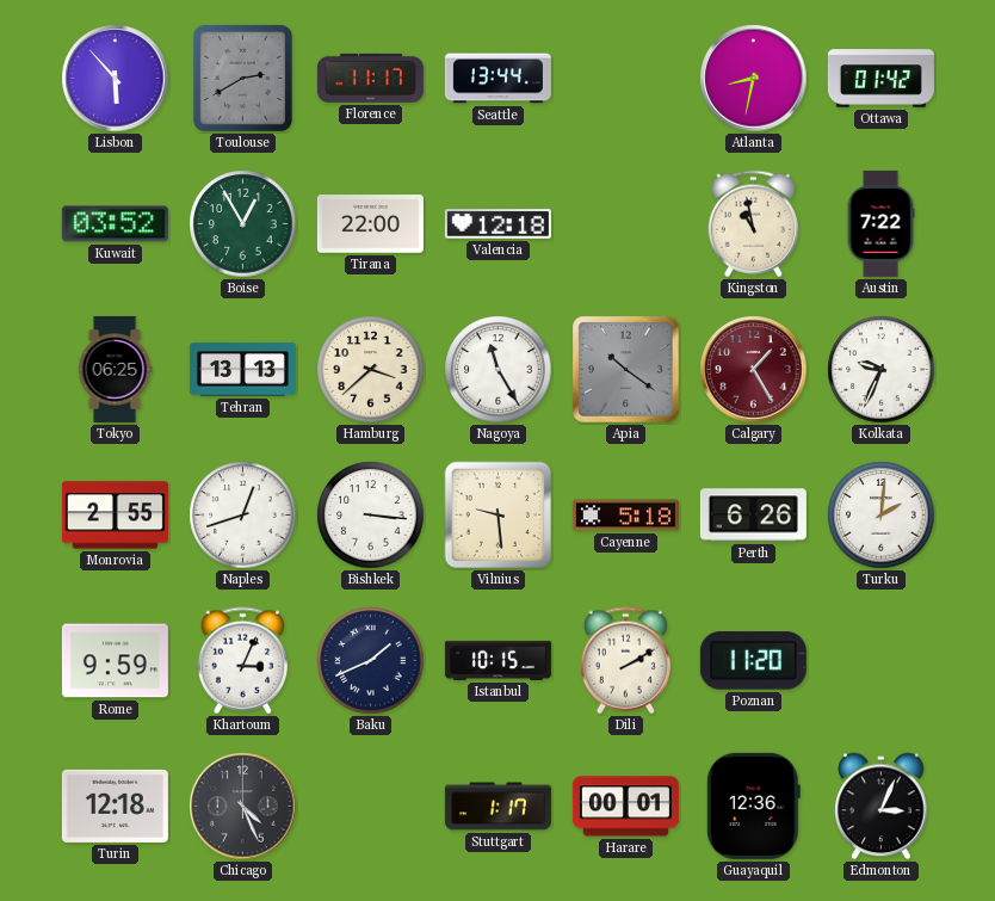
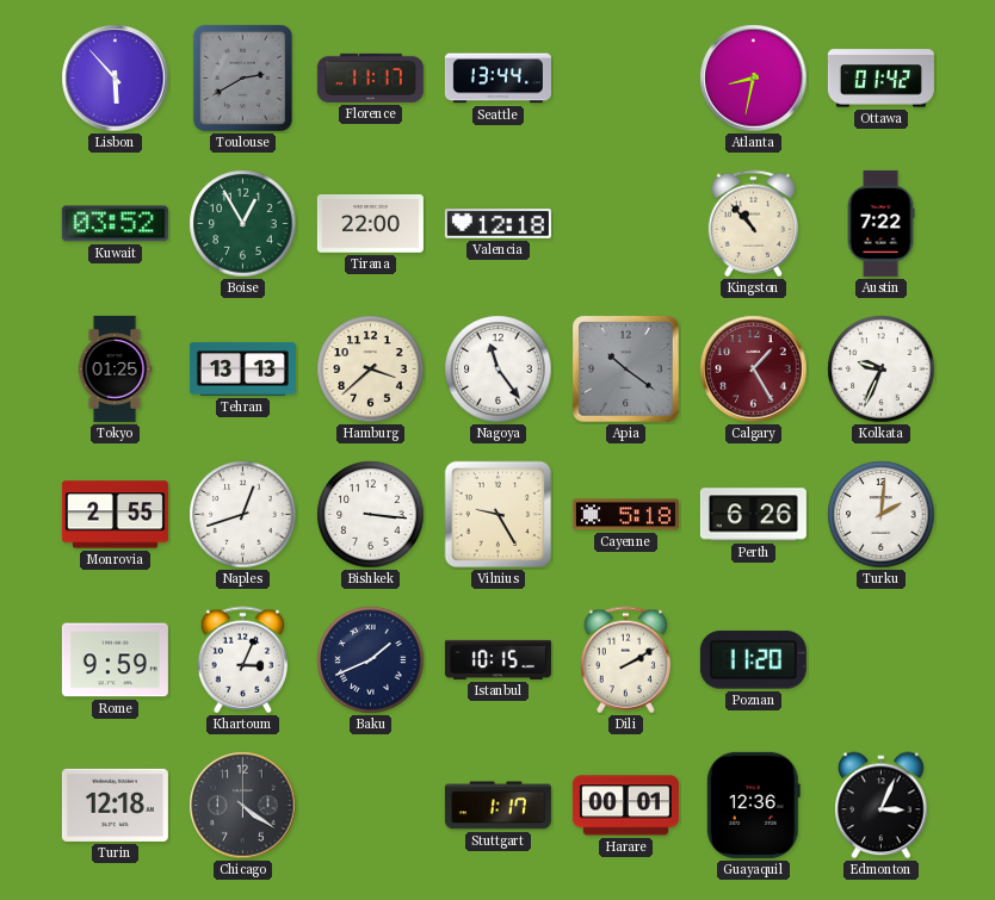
Kingston: 10:58 -> 10:53 (753, 224)
Tokyo: 06:25 -> 01:25 (115, 368)
Nagoya: 11:25 -> 11:24 (499, 370)
Vilnius: 9:29 -> 9:25 (499, 515)
Chicago: 4:26 -> 4:21 (243, 806)
